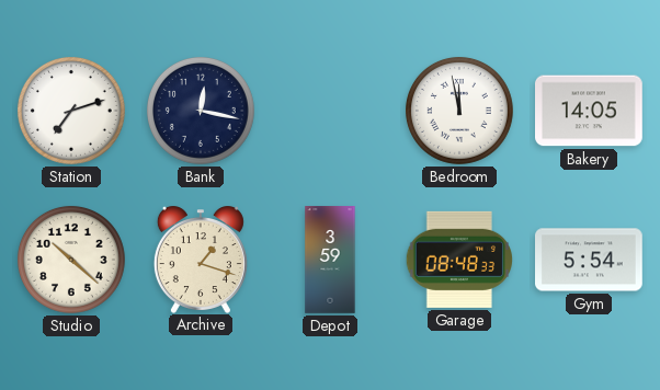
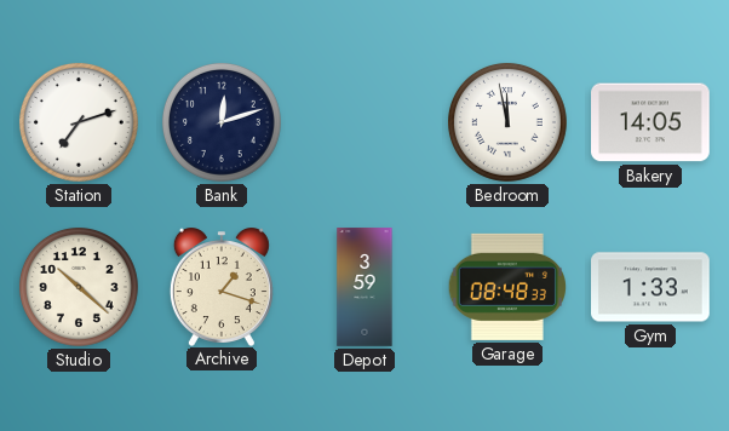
Bank: 12:17 -> 12:12 (222, 122)
Gym: 5:54 -> 1:33 (651, 287)
